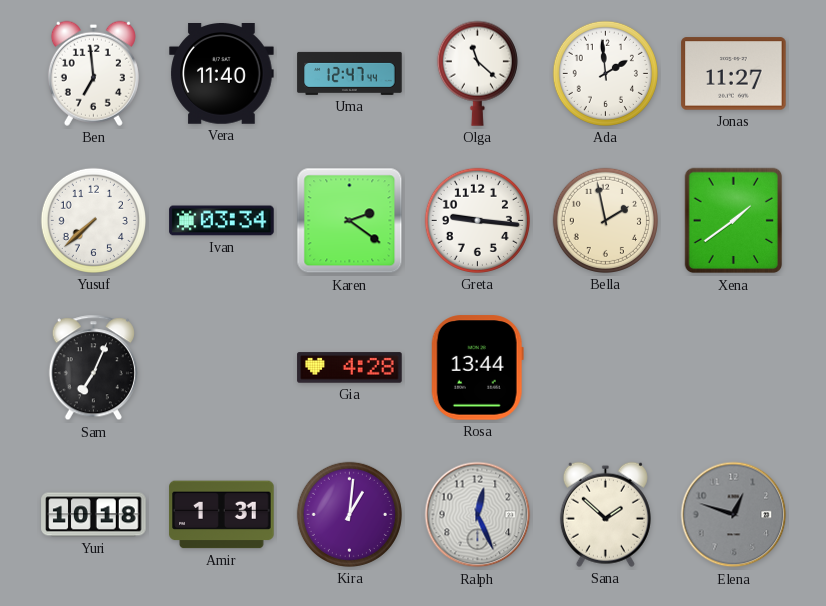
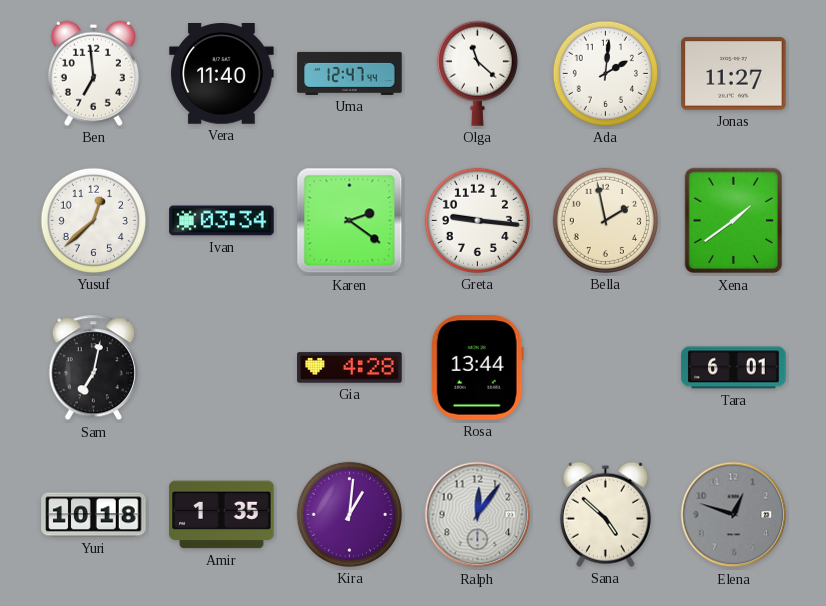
Ada: 1:59 -> 2:01 (605, 73)
Yusuf: 7:38 -> 12:38 (93, 220)
Sam: 7:04 -> 7:02 (93, 368)
Tara: none -> 6:01 (734, 368)
Amir: 1:31 -> 1:35 (222, 515)
Ralph: 12:26 -> 12:06 (478, 515)
Sana: 1:52 -> 4:52 (605, 514)
